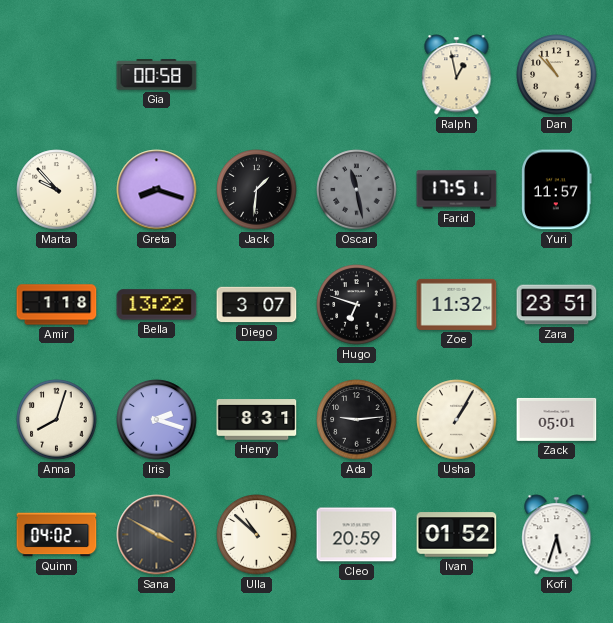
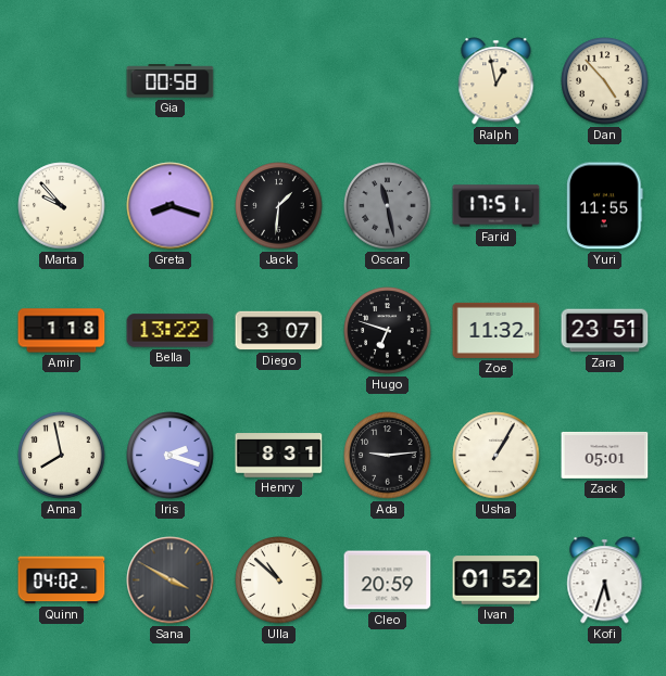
Dan: 10:53 -> 4:53 (605, 81)
Yuri: 11:57 -> 11:55 (605, 206)
Anna: 8:03 -> 7:58 (62, 456)
